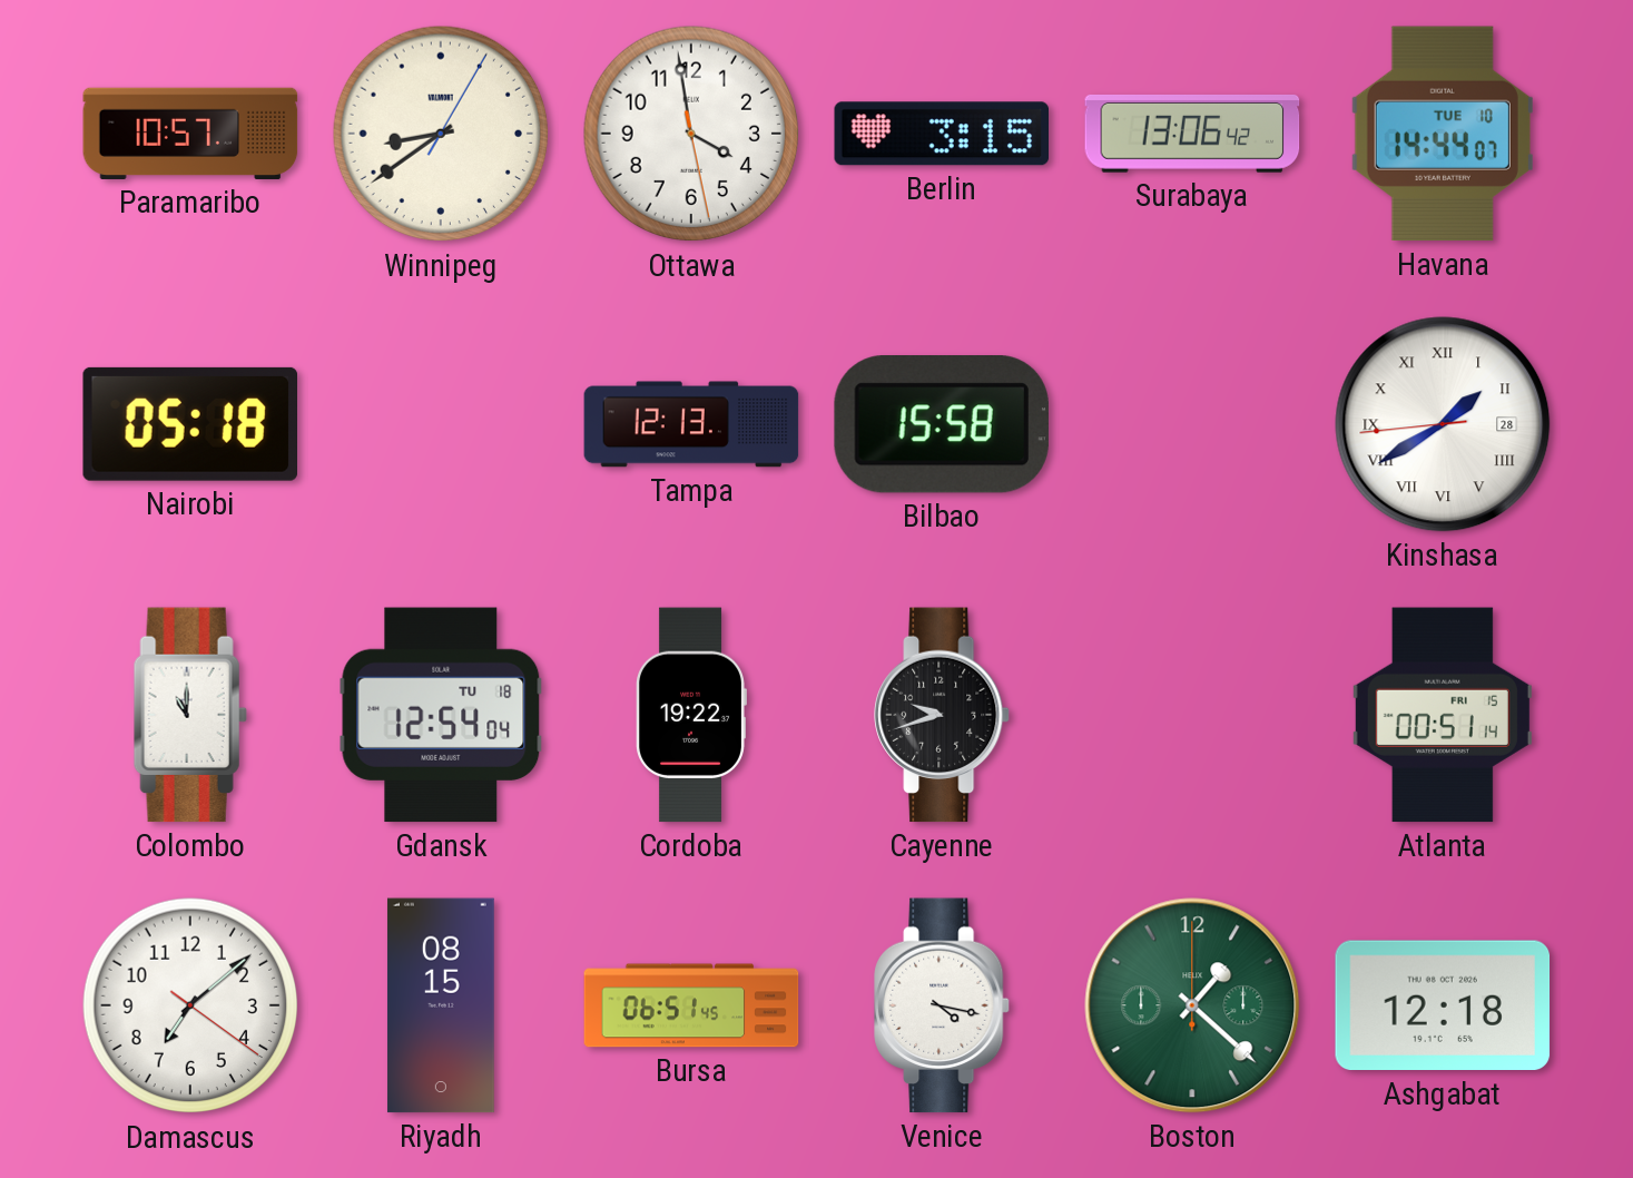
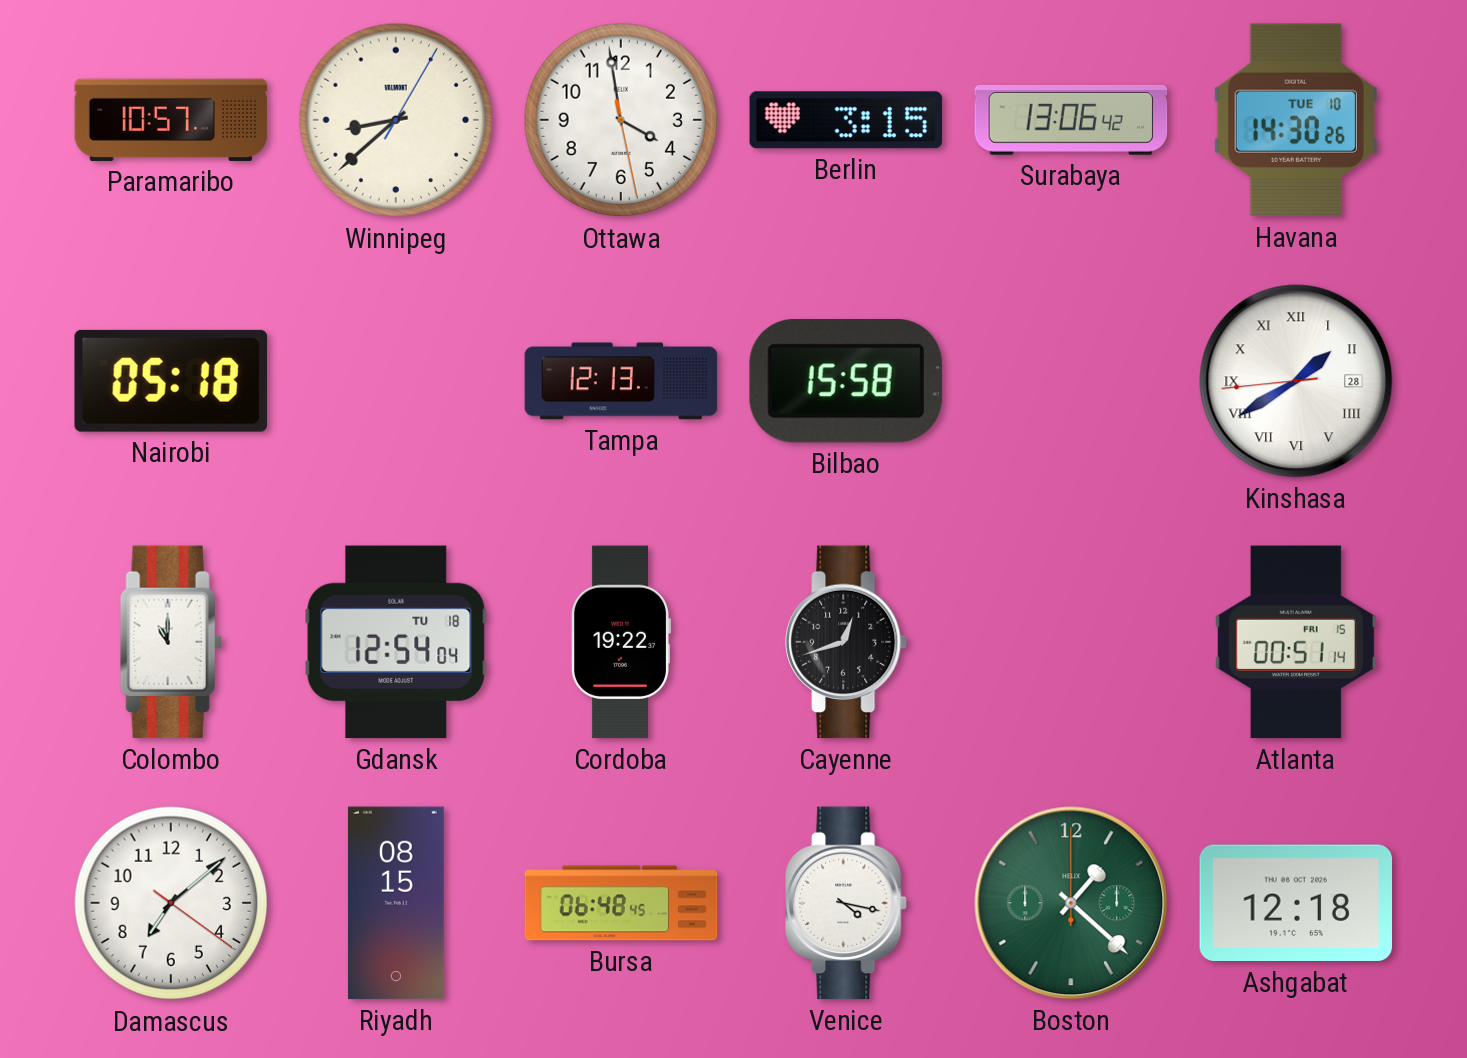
Winnipeg: 8:39 -> 8:38 (396, 120)
Havana: 14:44 -> 14:30 (1296, 120)
Cayenne: 9:42 -> 12:42 (846, 642)
Bursa: 06:51 -> 06:48 (621, 903)
